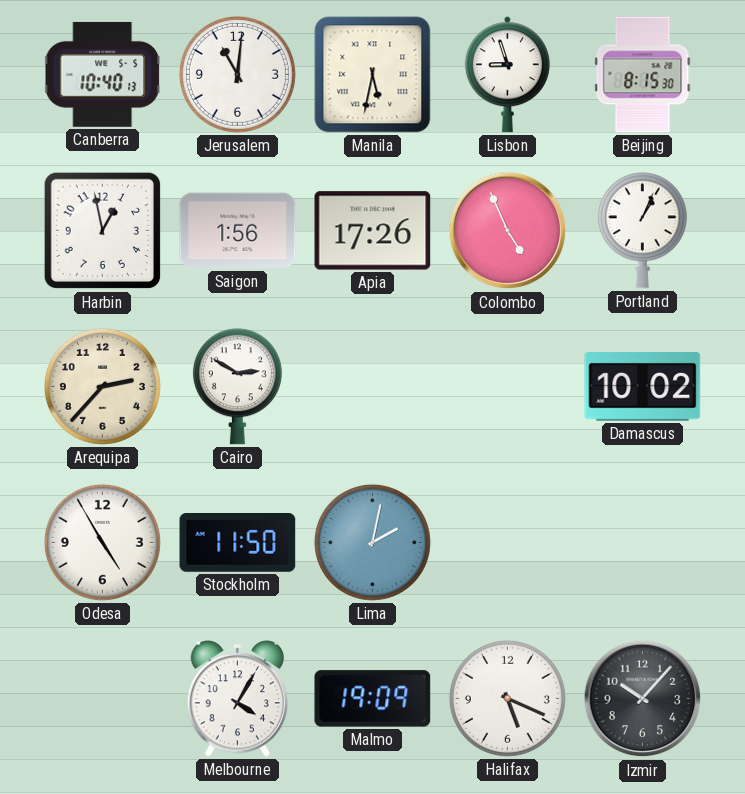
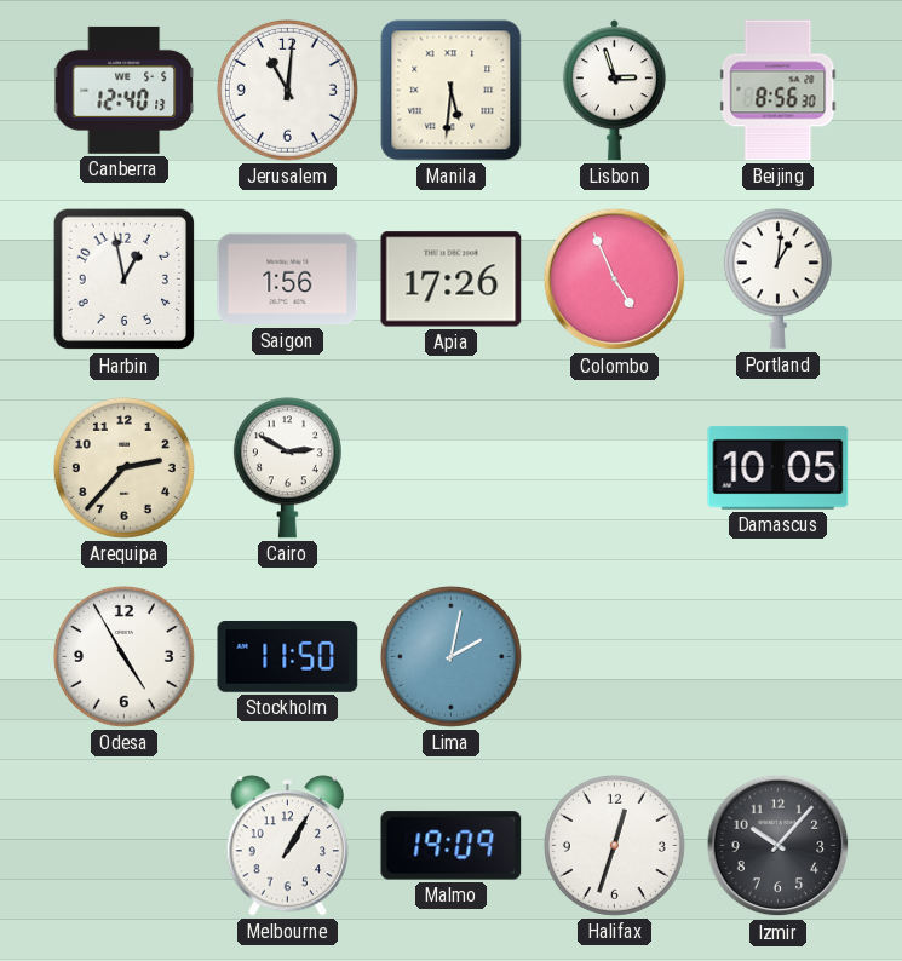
Canberra: 10:40 -> 12:40 (123, 90)
Manila: 5:32 -> 5:31 (452, 91)
Lisbon: 8:57 -> 2:57 (614, 91)
Beijing: 8:15 -> 8:56 (779, 91)
Portland: 1:04 -> 1:01 (777, 280)
Damascus: 10:02 -> 10:05 (779, 467)
Melbourne: 4:05 -> 1:05 (288, 846)
Halifax: 5:19 -> 12:33 (614, 845)
